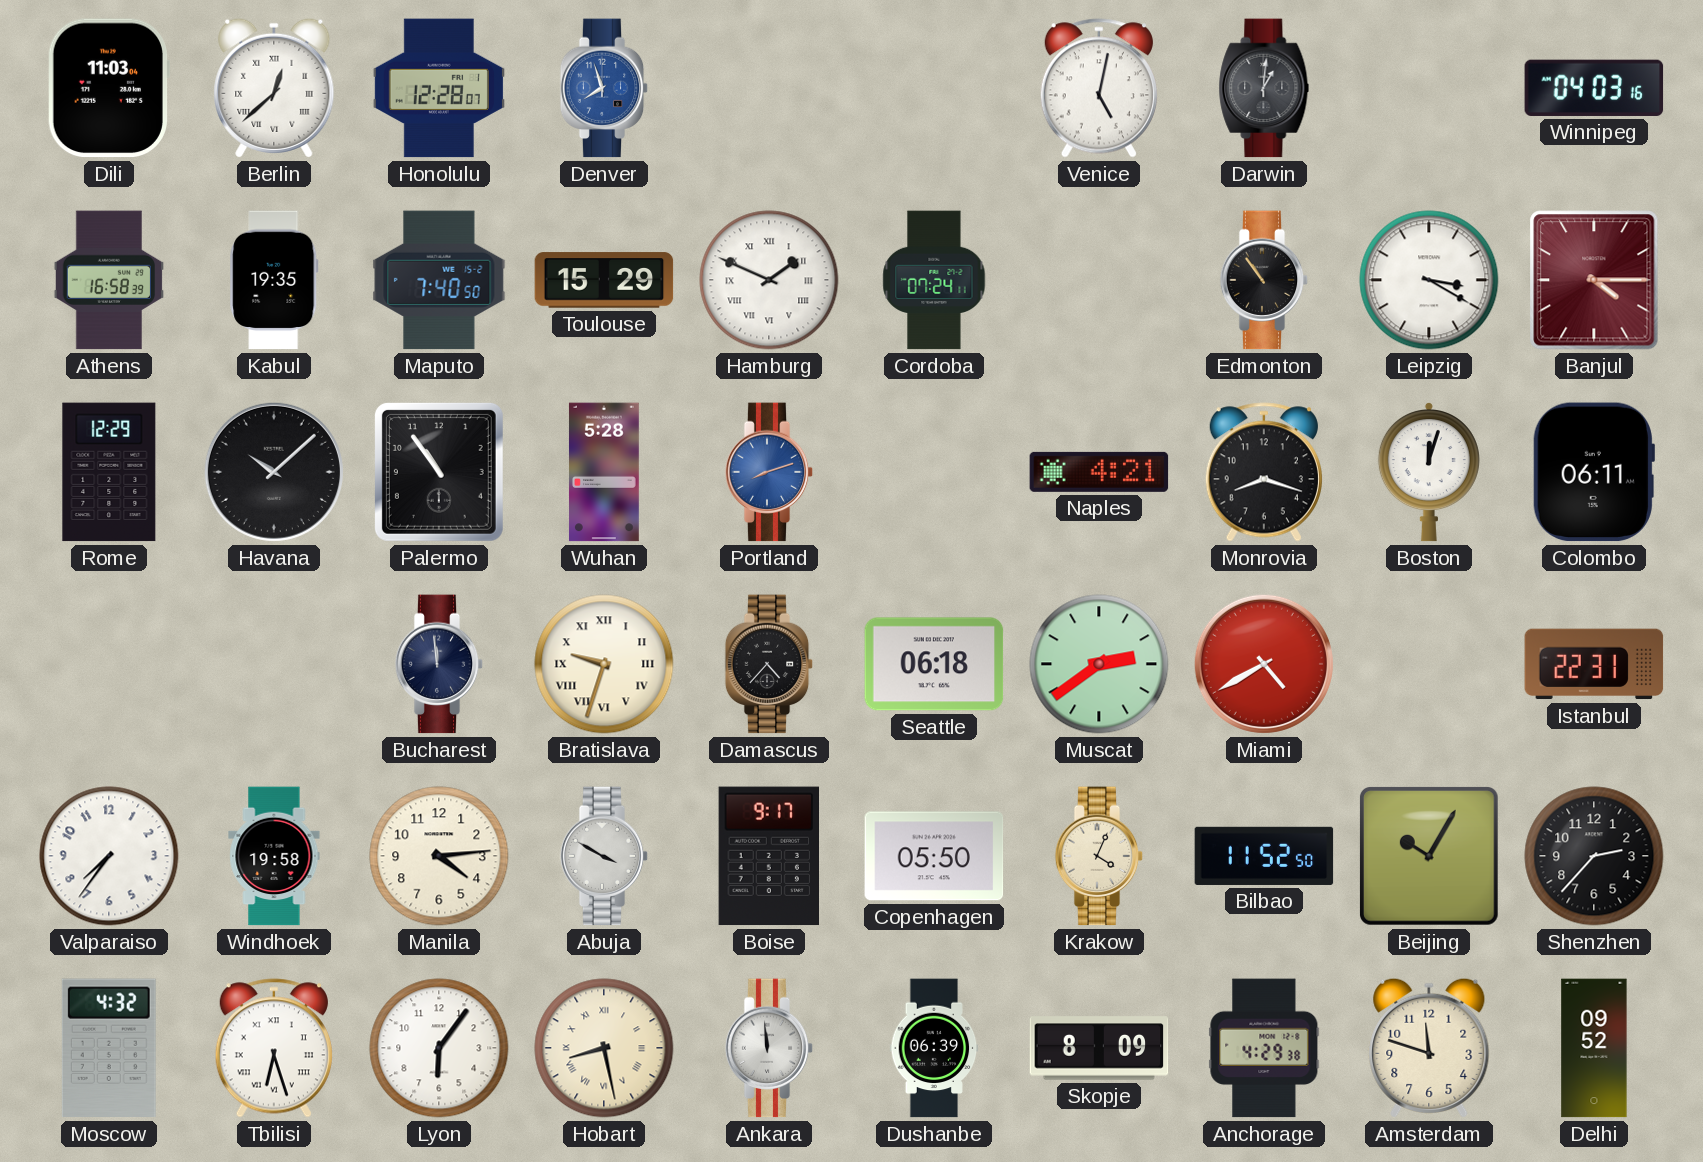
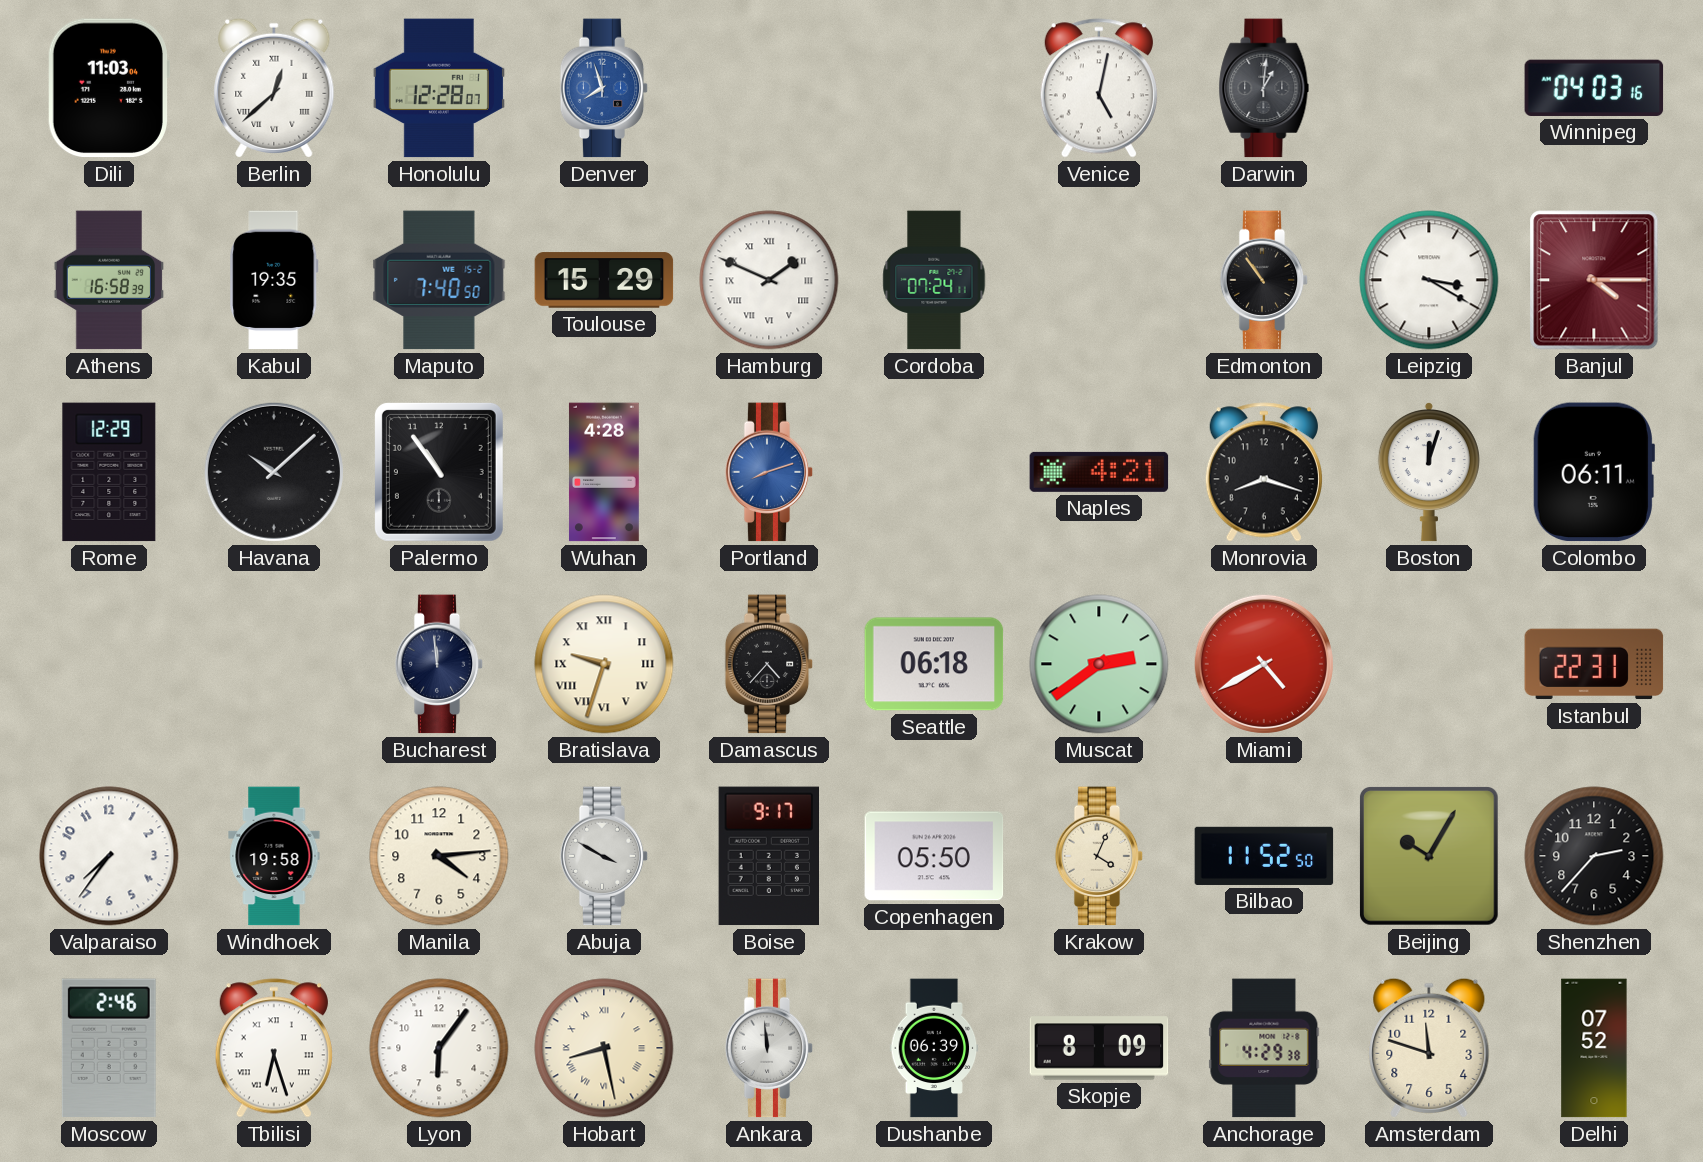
Wuhan: 5:28 -> 4:28 (604, 472)
Moscow: 4:32 -> 2:46 (109, 1048)
Delhi: 09:52 -> 07:52 (1594, 1048)
